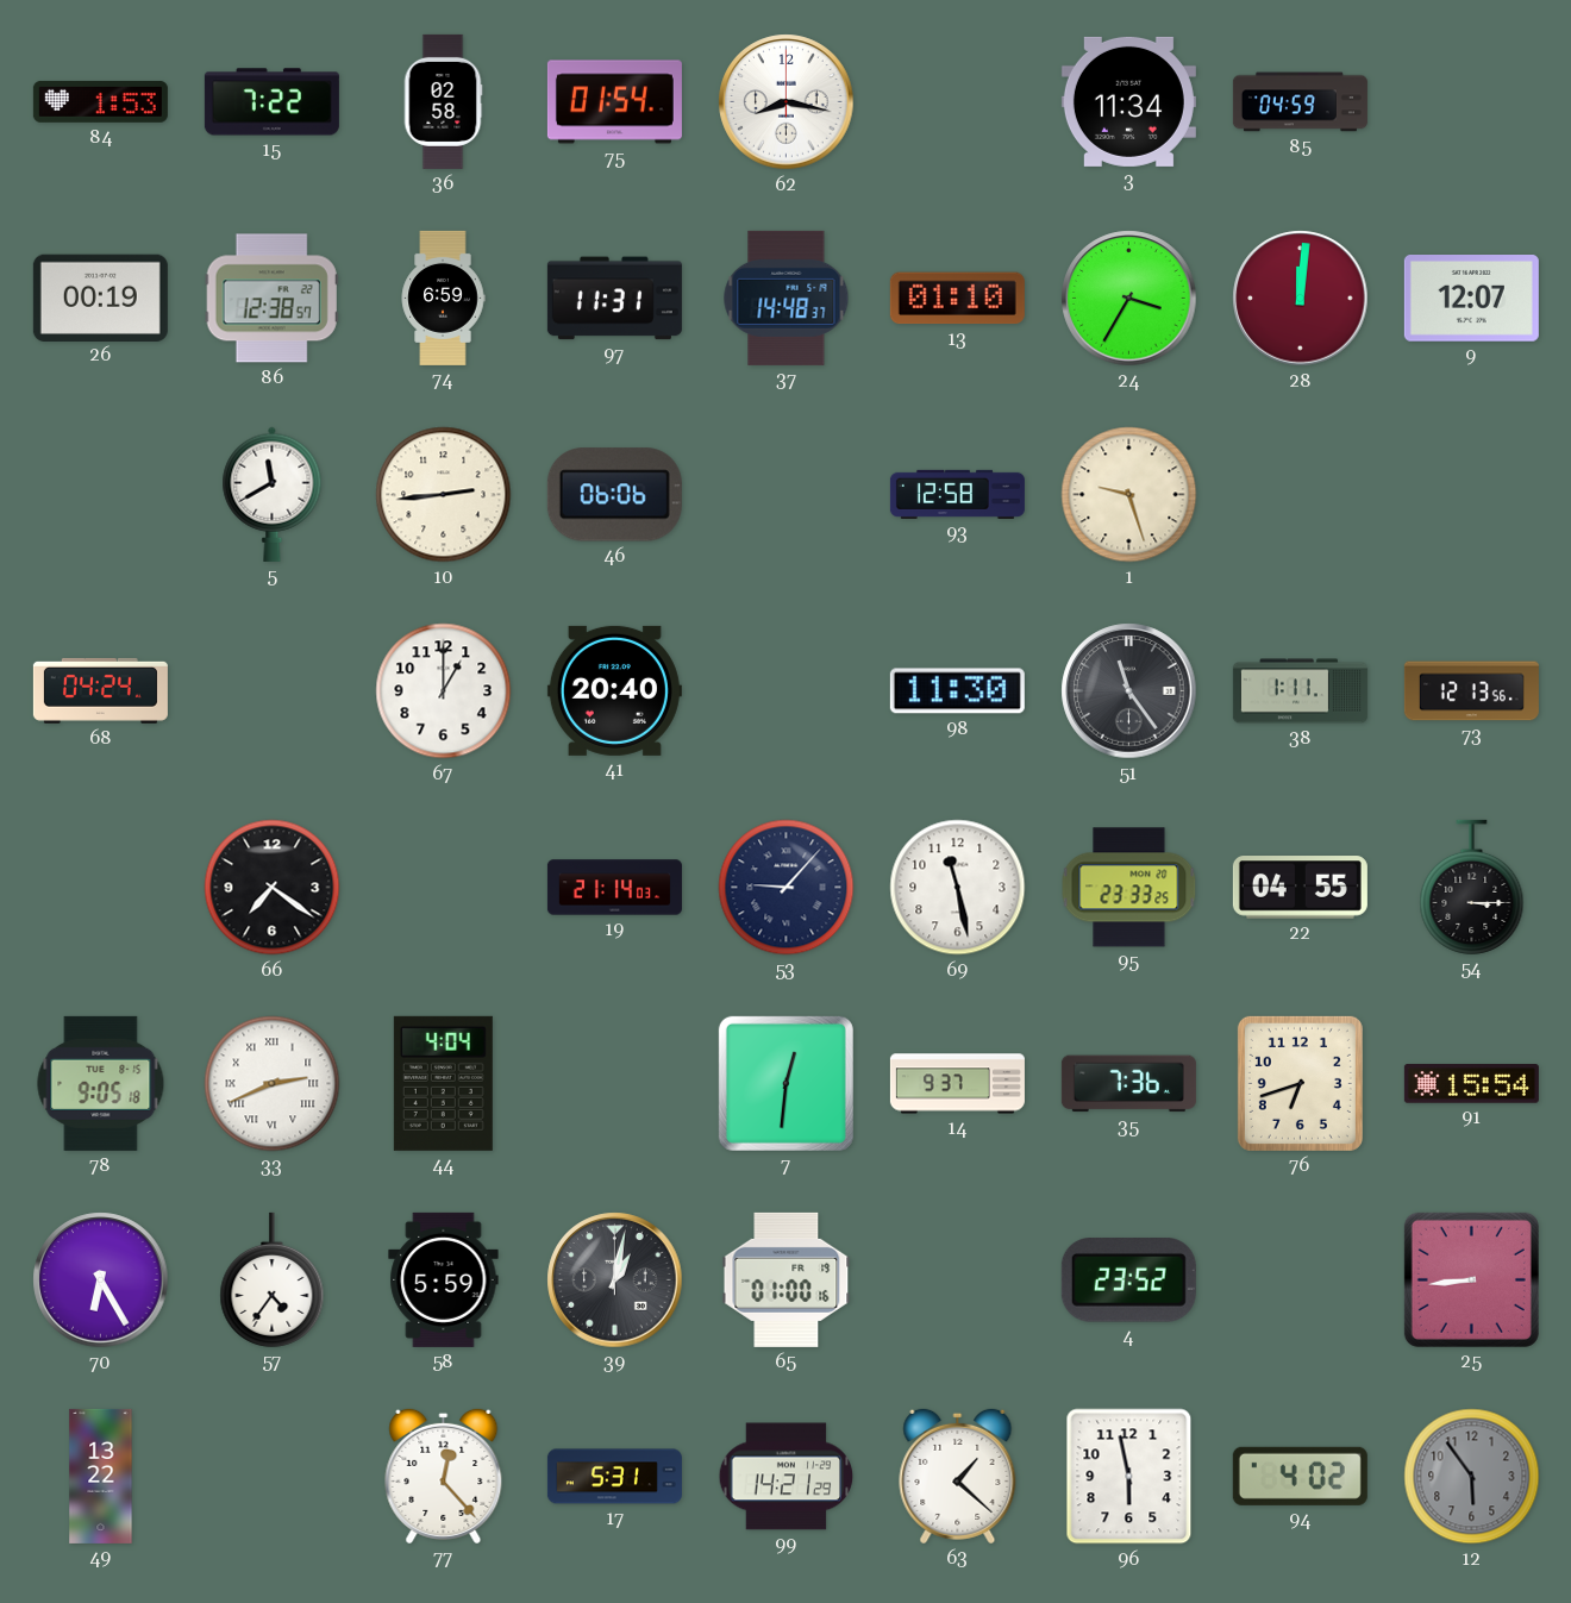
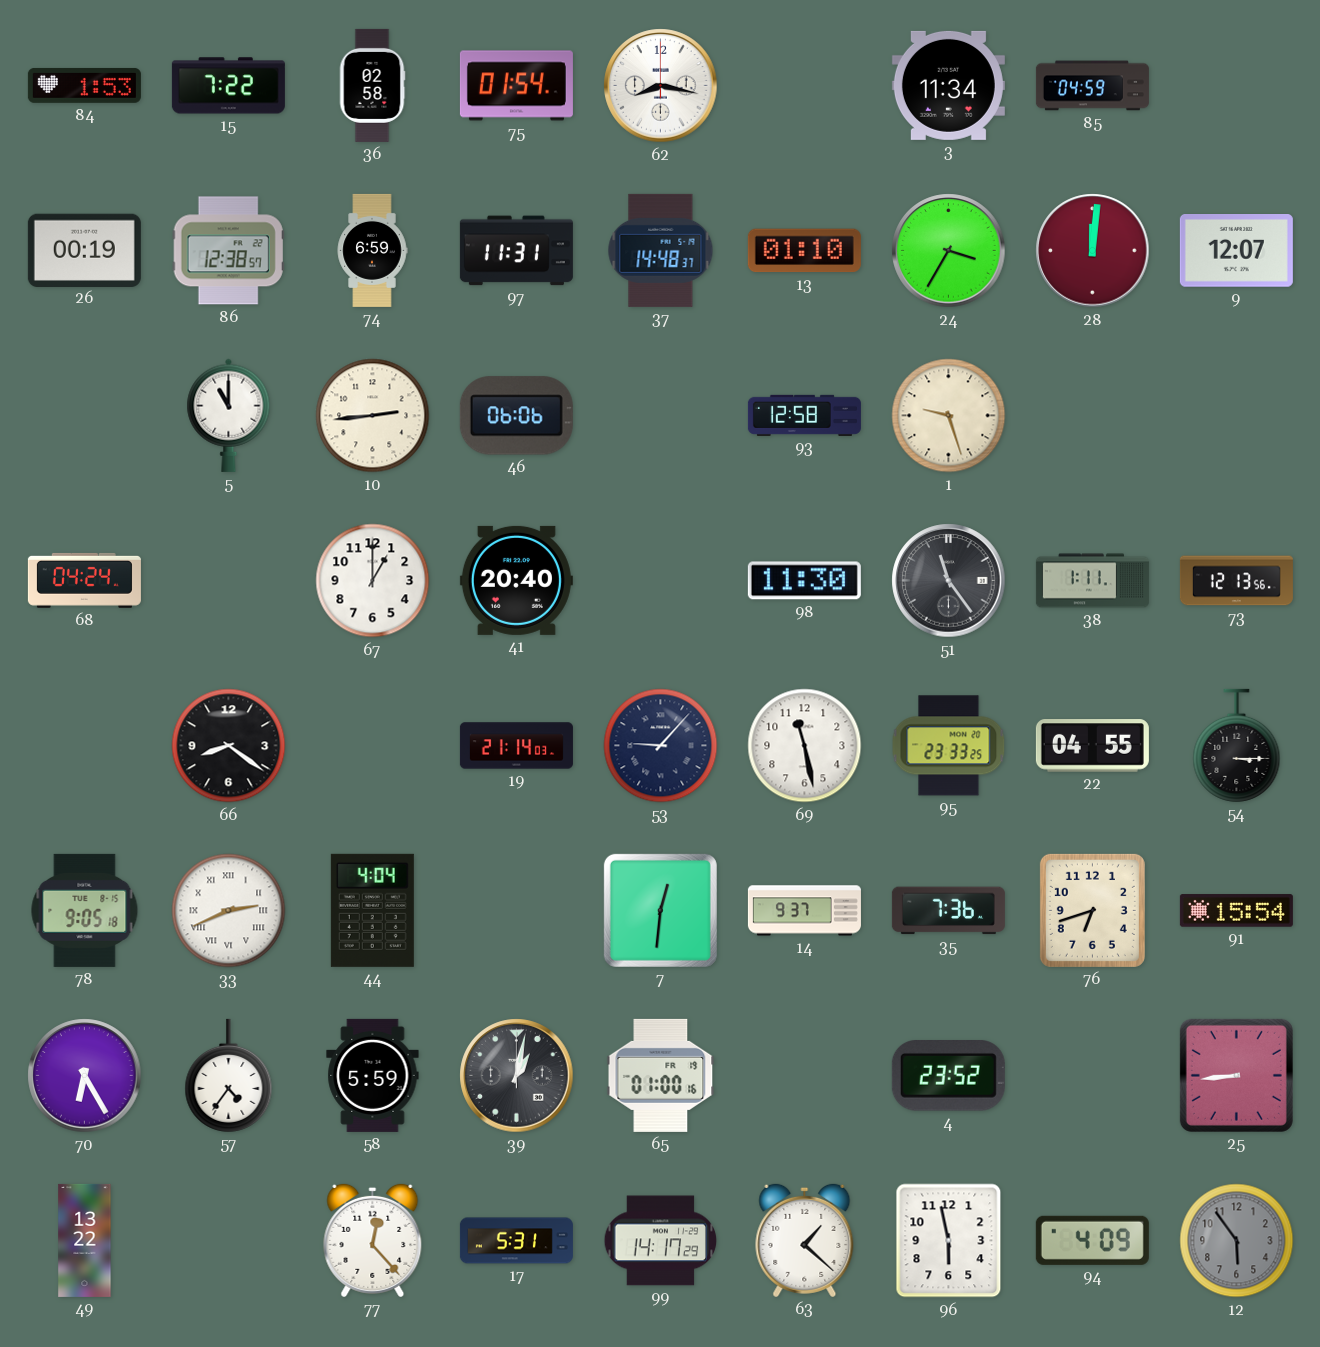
5: 11:40 -> 11:00 (229, 415)
66: 7:21 -> 8:21 (229, 746)
99: 14:21 -> 14:17 (661, 1241)
94: 4:02 -> 4:09 (1092, 1240)
